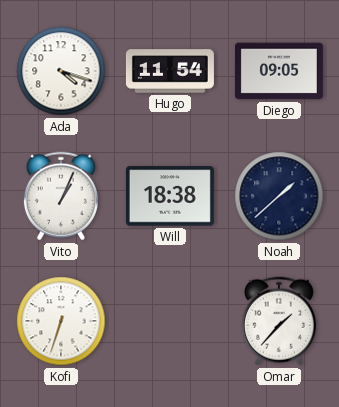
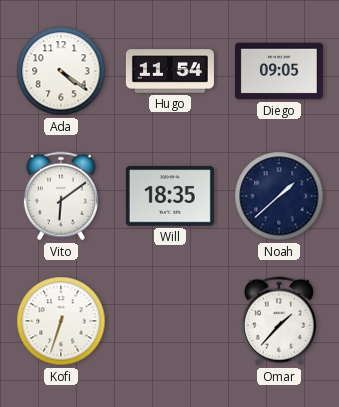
Ada: 4:18 -> 4:21 (61, 71)
Vito: 1:04 -> 6:09 (61, 196)
Will: 18:38 -> 18:35 (170, 196)
